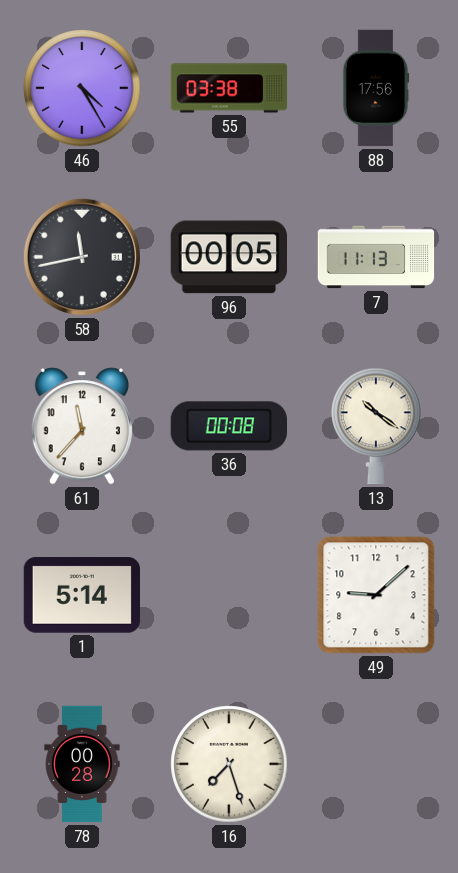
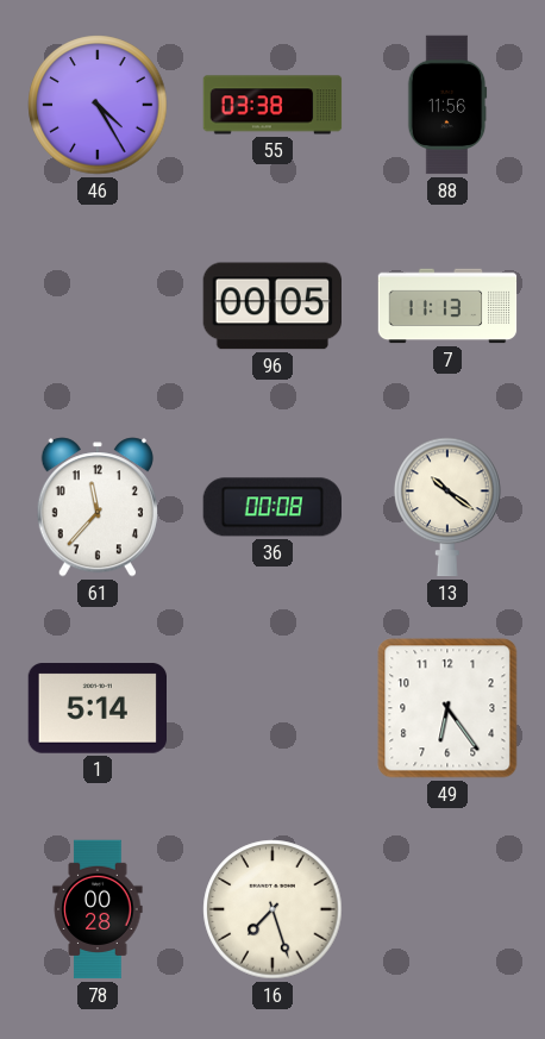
88: 17:56 -> 11:56 (447, 105)
58: 11:43 -> none (82, 257)
49: 9:08 -> 6:24 (447, 708)
